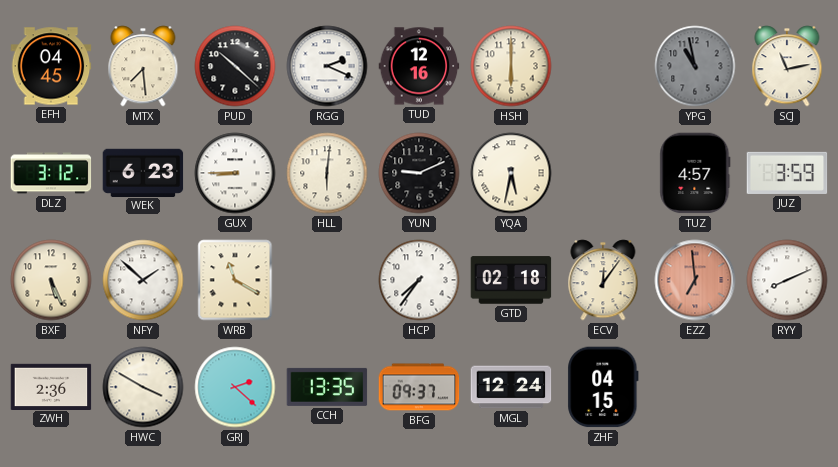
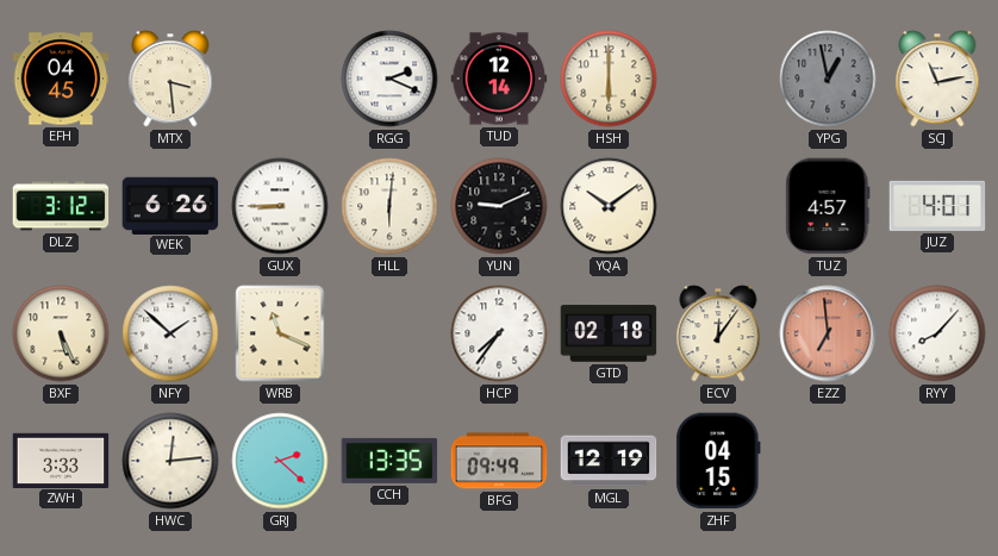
MTX: 7:29 -> 3:29 (170, 79)
PUD: 10:22 -> none (235, 66)
TUD: 12:16 -> 12:14 (499, 79)
YPG: 10:58 -> 12:58 (828, 79)
WEK: 6:23 -> 6:26 (170, 205)
YQA: 5:32 -> 10:09 (609, 206)
JUZ: 3:59 -> 4:01 (937, 206)
WRB: 11:20 -> 11:19 (280, 333)
RYY: 8:11 -> 8:07 (937, 333)
ZWH: 2:36 -> 3:33 (61, 460)
HWC: 3:50 -> 12:14 (170, 461)
BFG: 09:37 -> 09:49 (499, 461)
MGL: 12:24 -> 12:19 (609, 461)
